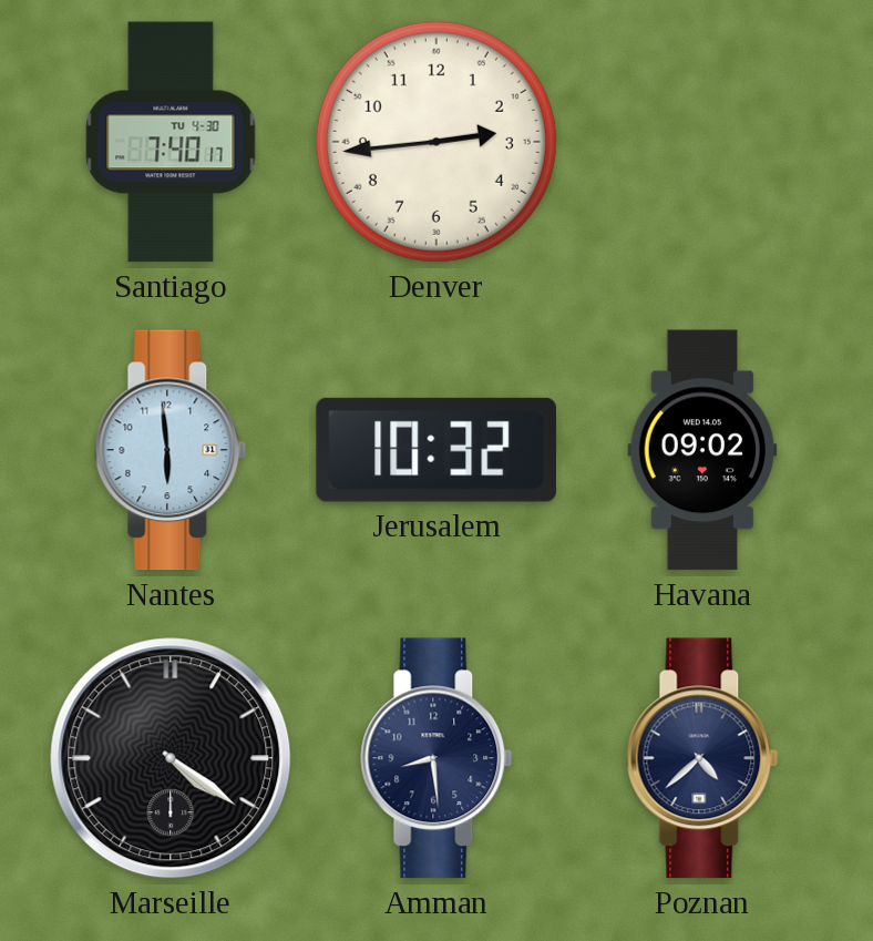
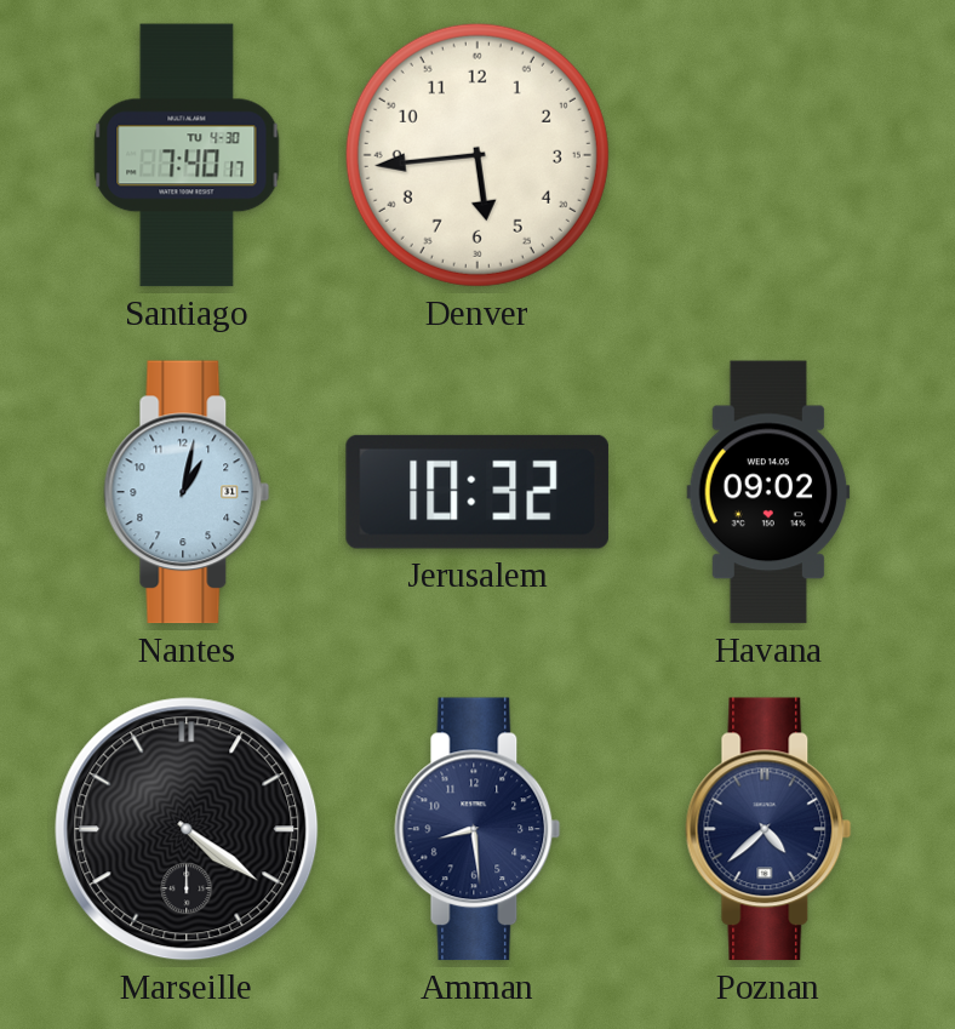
Denver: 2:44 -> 5:44 (477, 155)
Nantes: 5:59 -> 1:02 (187, 492)
